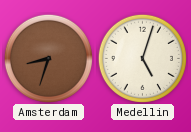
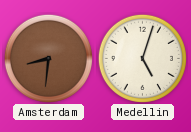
Amsterdam: 8:33 -> 8:31 (48, 58)
